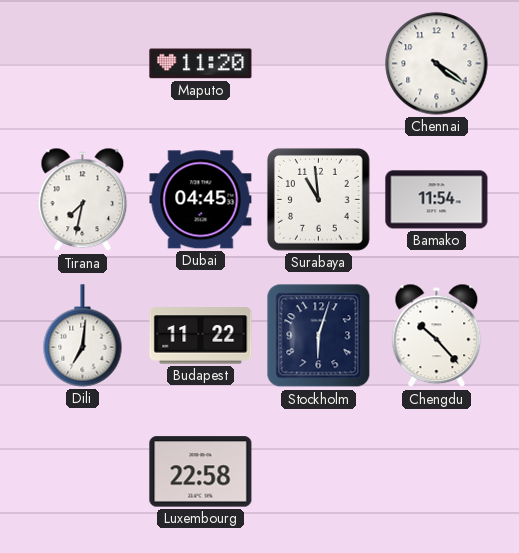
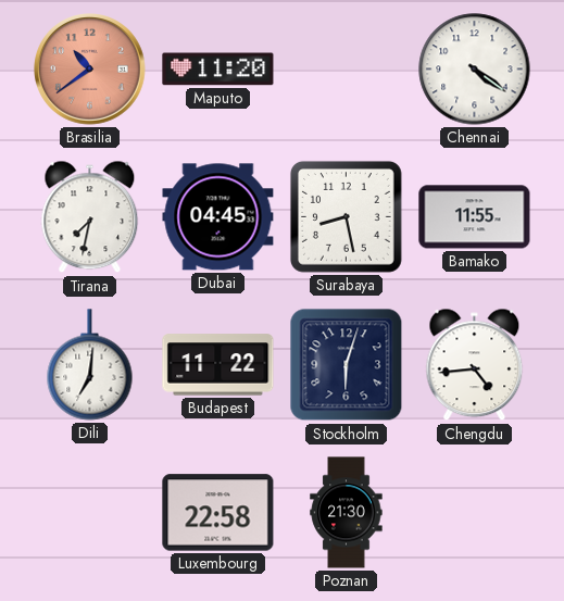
Brasilia: none -> 10:39 (90, 70)
Surabaya: 10:59 -> 8:28 (346, 216)
Bamako: 11:54 -> 11:55 (475, 217)
Chengdu: 10:23 -> 4:44 (475, 365)
Poznan: none -> 21:30 (347, 513)
